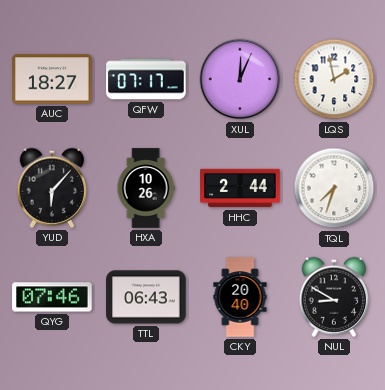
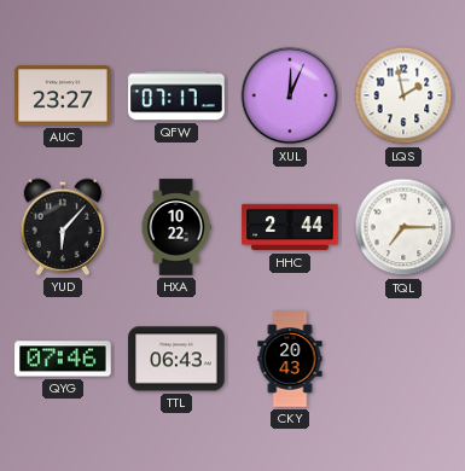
AUC: 18:27 -> 23:27 (63, 95)
HXA: 10:26 -> 10:22 (176, 227)
TQL: 7:33 -> 7:15 (403, 227)
CKY: 20:40 -> 20:43 (290, 359)
NUL: 8:50 -> none (333, 297)
